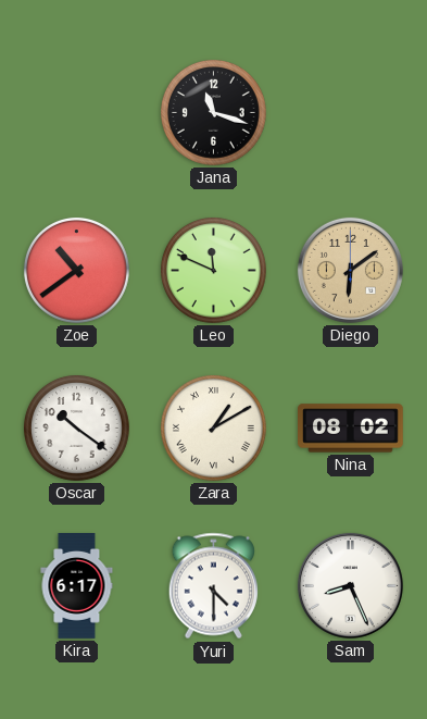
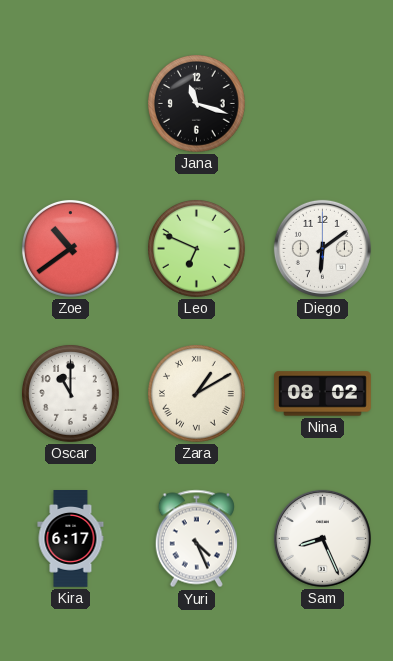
Leo: 11:49 -> 6:49 (196, 248)
Diego dial: champagne -> white (322, 248)
Oscar: 10:21 -> 11:00 (70, 393)
Yuri: 4:30 -> 4:26 (196, 539)
